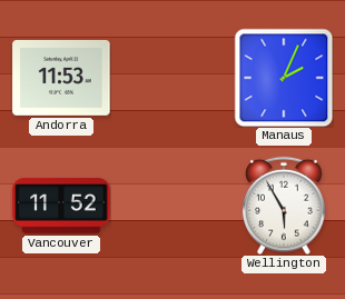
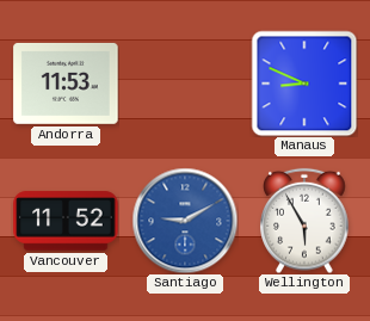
Manaus: 2:04 -> 8:49 (304, 84)
Santiago: none -> 9:10 (185, 221)
